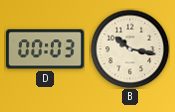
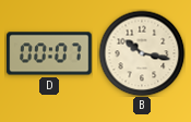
D: 00:03 -> 00:07 (49, 53)
